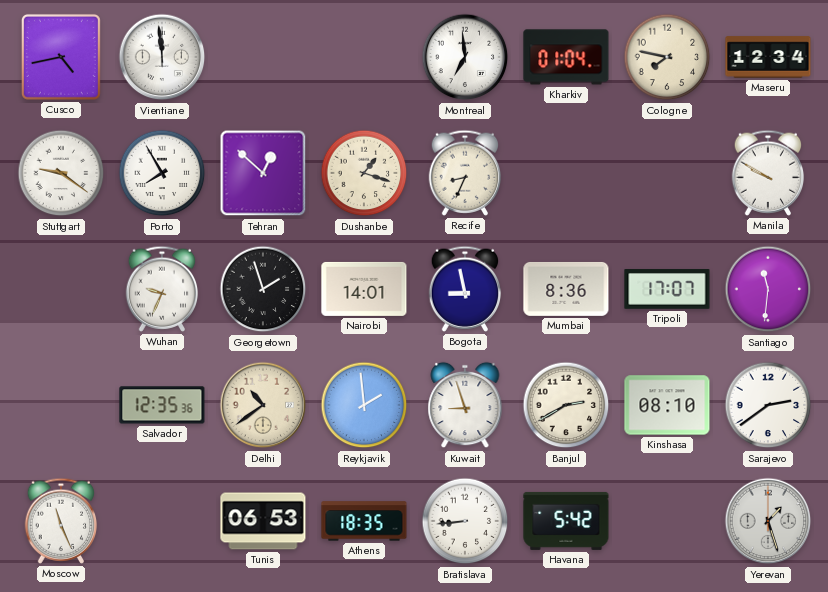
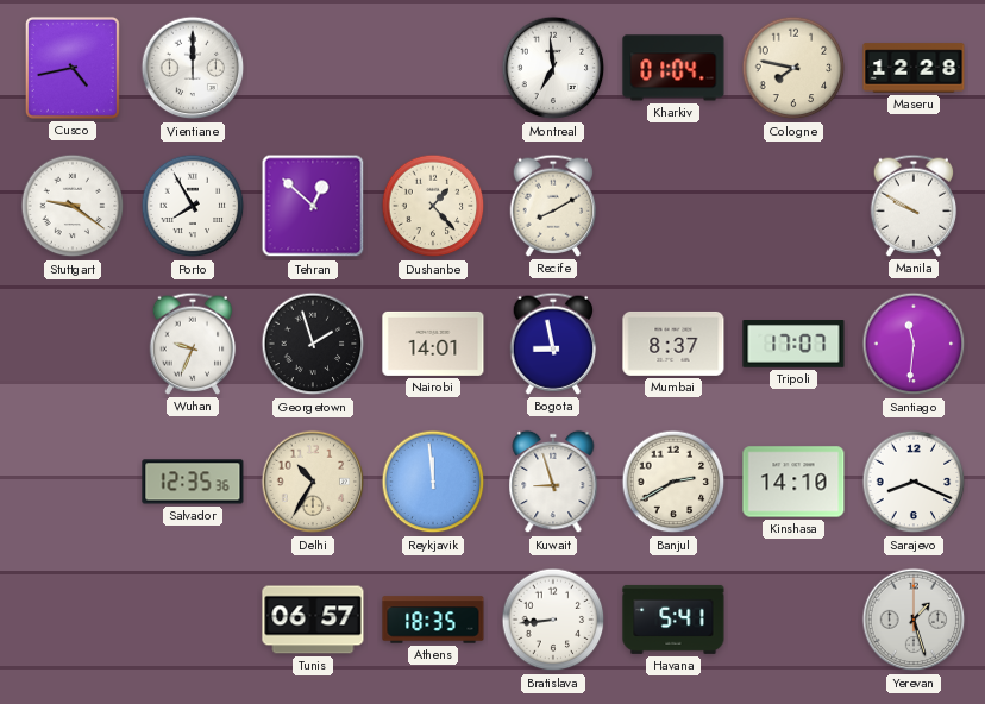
Vientiane: 11:59 -> 12:00 (193, 68)
Maseru: 12:34 -> 12:28 (914, 68)
Dushanbe: 1:18 -> 1:23 (433, 206)
Recife: 8:34 -> 8:10 (553, 206)
Mumbai: 8:36 -> 8:37 (673, 344)
Delhi: 10:39 -> 10:35 (313, 482)
Reykjavik: 1:59 -> 11:59 (433, 482)
Kinshasa: 08:10 -> 14:10 (793, 482)
Sarajevo: 2:39 -> 8:19 (914, 482)
Moscow: 11:26 -> none (61, 521)
Tunis: 06:53 -> 06:57 (313, 620)
Havana: 5:42 -> 5:41 (673, 620)
